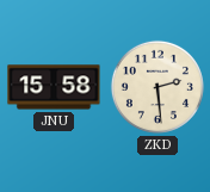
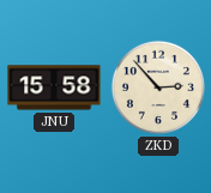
ZKD: 2:29 -> 2:53 (158, 88)
